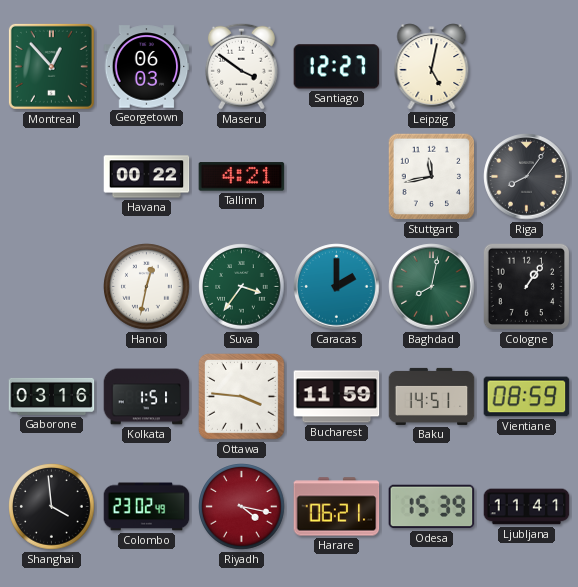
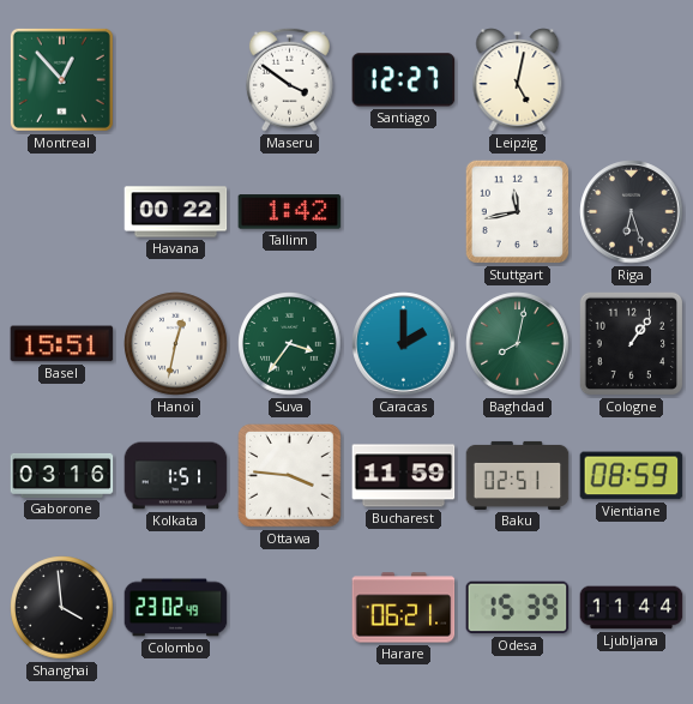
Georgetown: 06:03 -> none (147, 67)
Tallinn: 4:21 -> 1:42 (290, 212)
Riga: 8:06 -> 6:27 (632, 212)
Basel: none -> 15:51 (62, 344)
Baku: 14:51 -> 02:51 (518, 475)
Riyadh: 4:17 -> none (242, 507)
Ljubljana: 11:41 -> 11:44 (632, 608)
